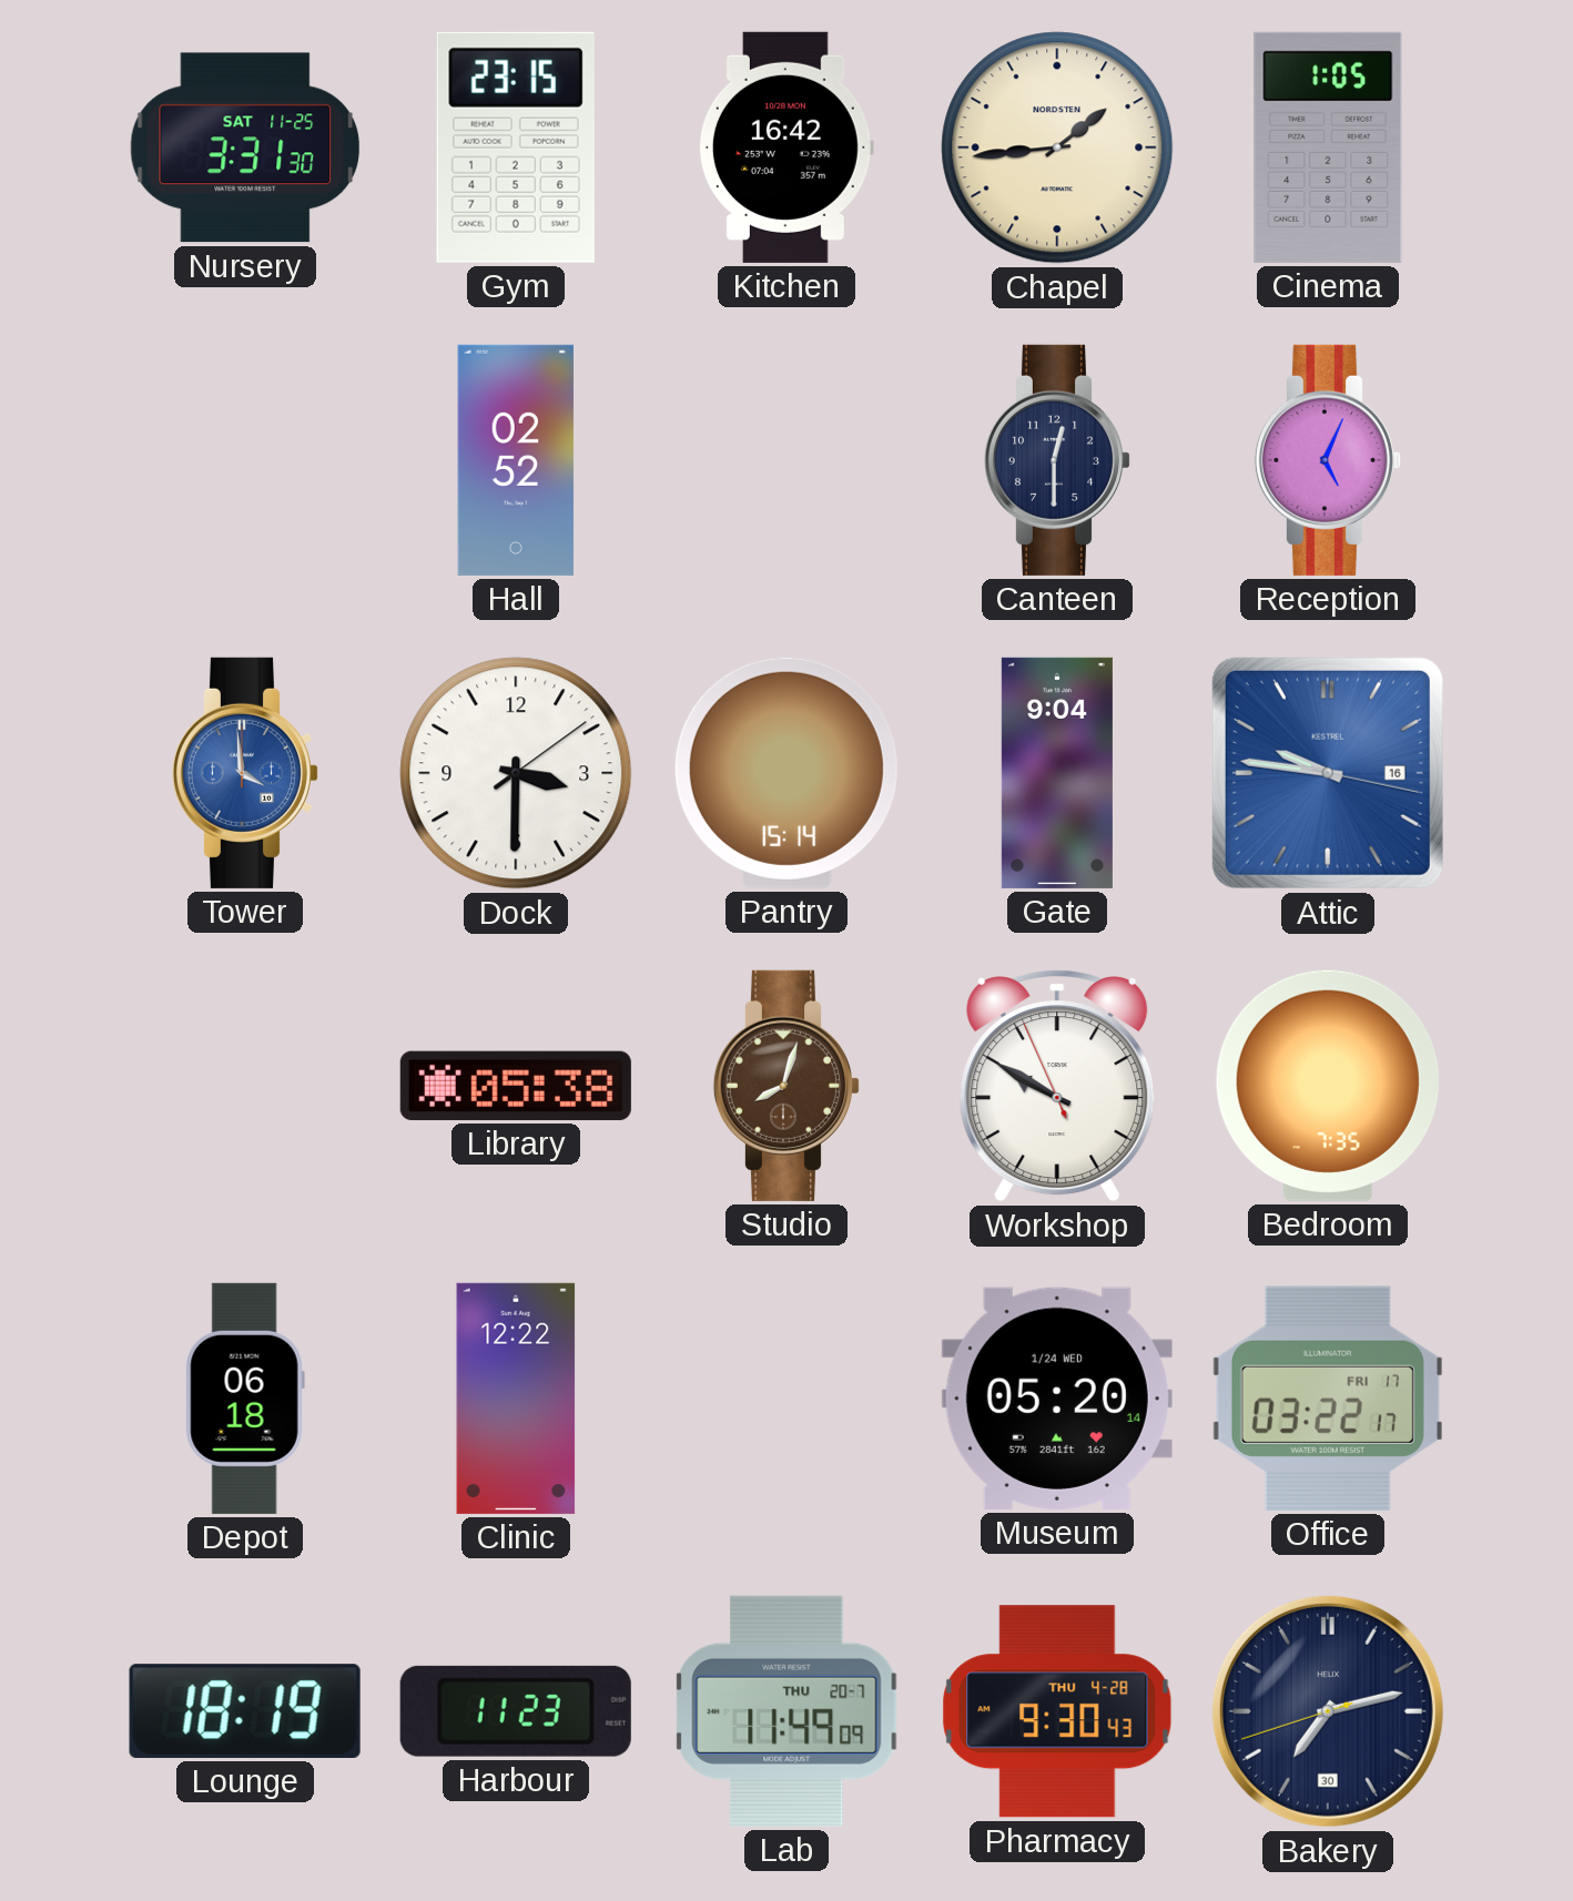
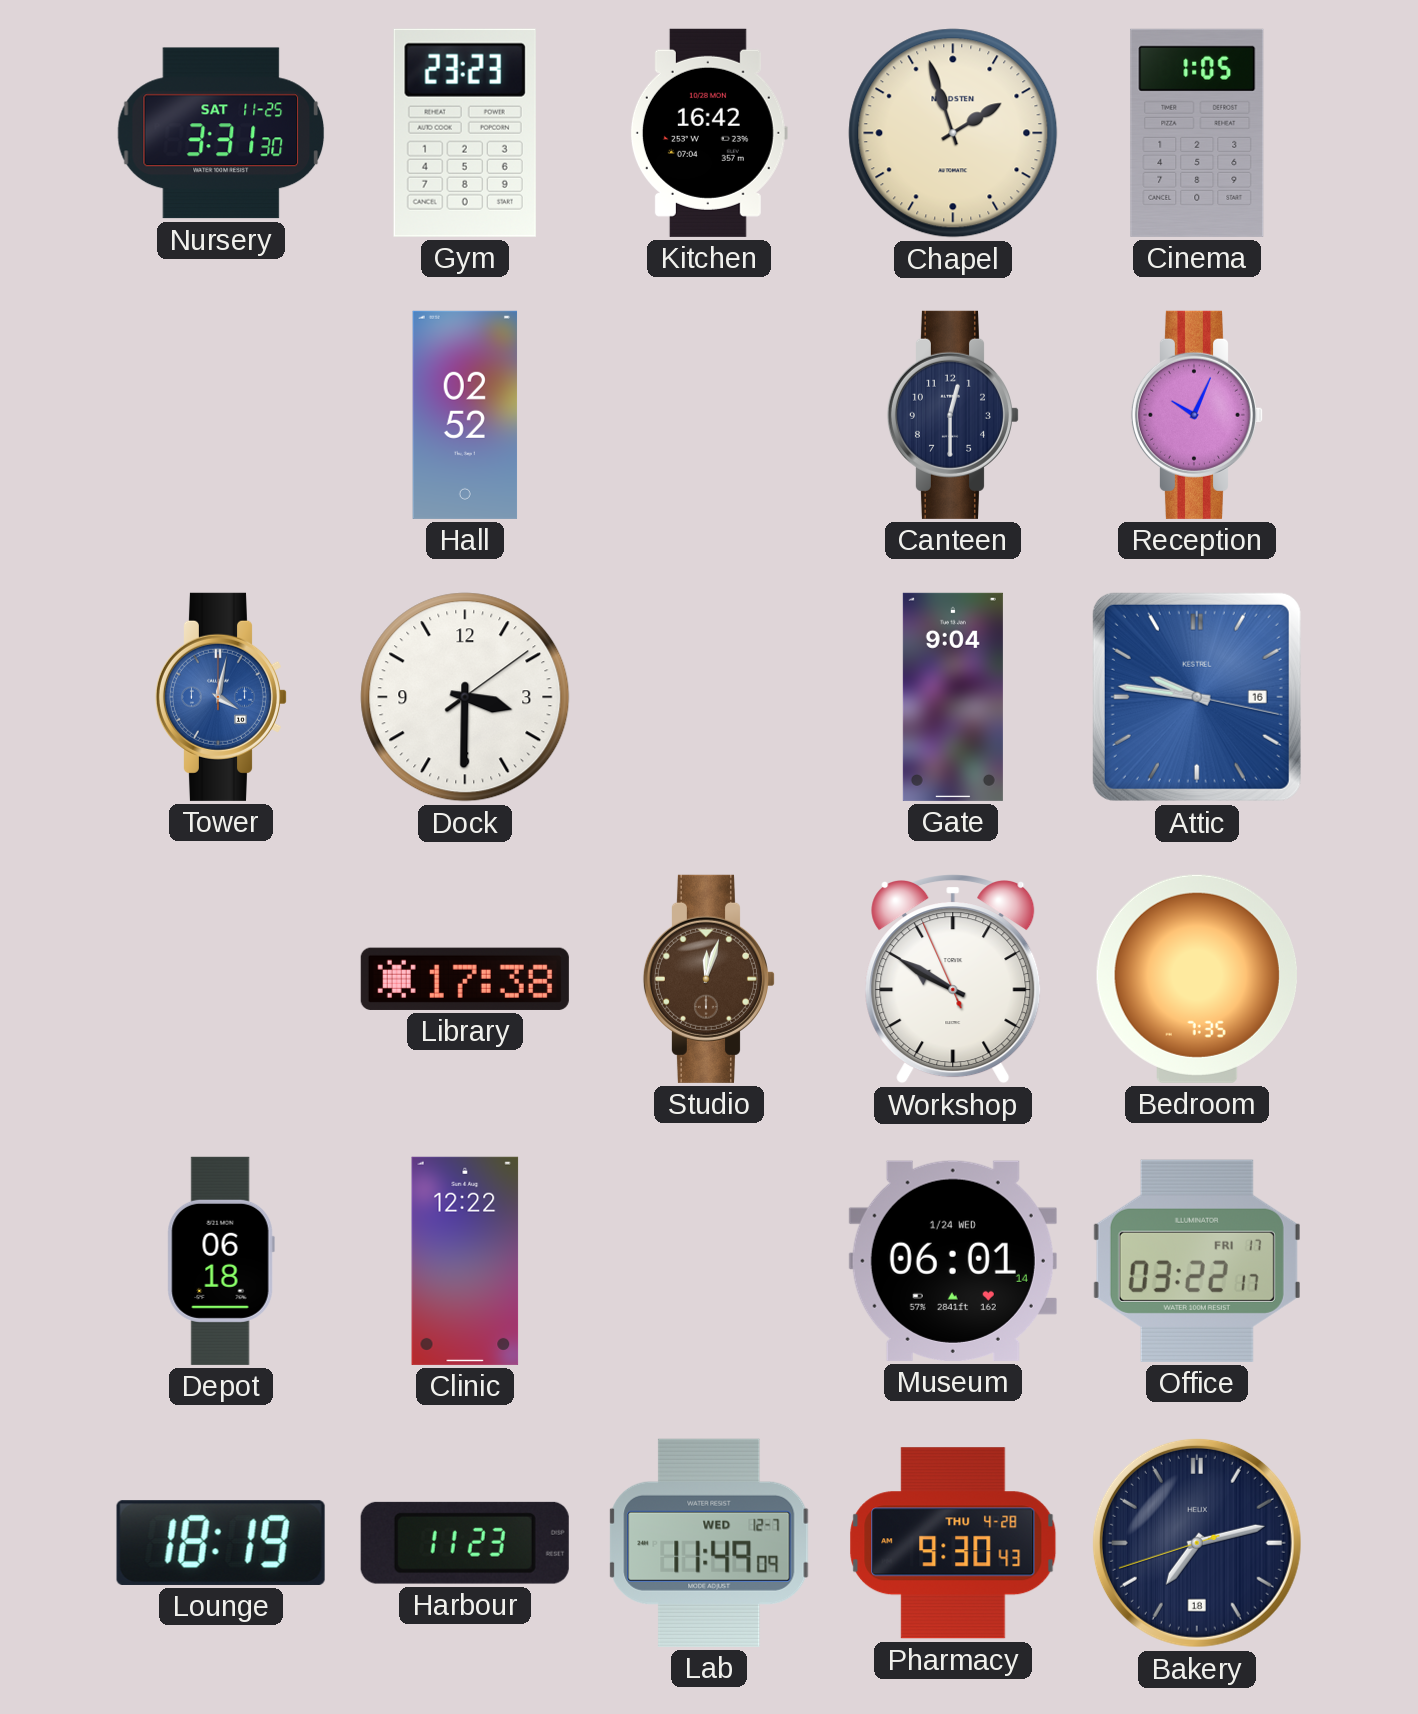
Gym: 23:15 -> 23:23 (465, 133)
Chapel: 1:44 -> 1:57 (953, 133)
Reception: 5:04 -> 10:04 (1196, 415)
Tower: 3:59 -> 4:02 (220, 697)
Pantry: 15:14 -> none (786, 773)
Library: 05:38 -> 17:38 (465, 979)
Studio: 8:03 -> 12:03 (708, 979)
Museum: 05:20 -> 06:01 (953, 1261)
Lab date: THU 20-7 -> WED 12-7 (709, 1543)
Bakery date: 30 -> 18 (1197, 1543)
